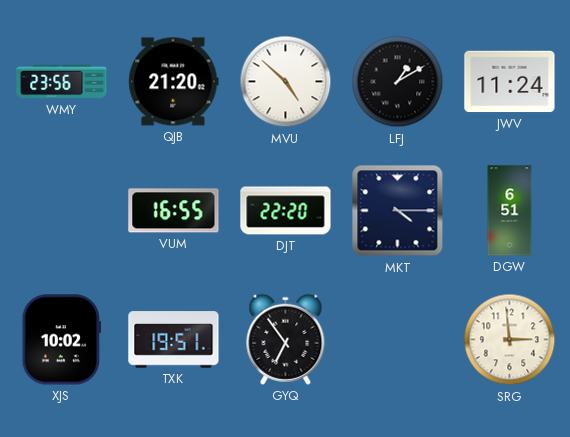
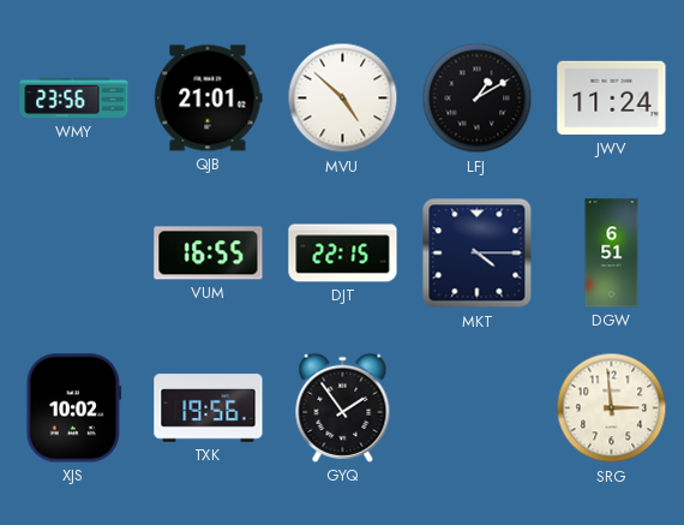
QJB: 21:20 -> 21:01 (209, 99)
DJT: 22:20 -> 22:15 (343, 253)
TXK: 19:51 -> 19:56 (209, 408)
GYQ: 6:54 -> 1:54 (343, 407)
